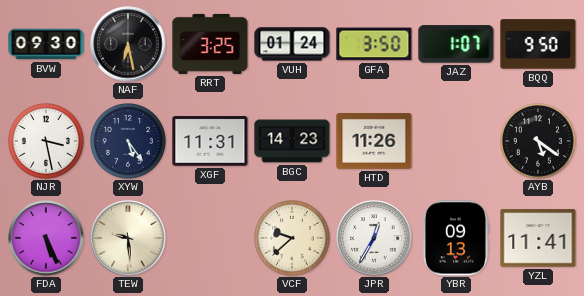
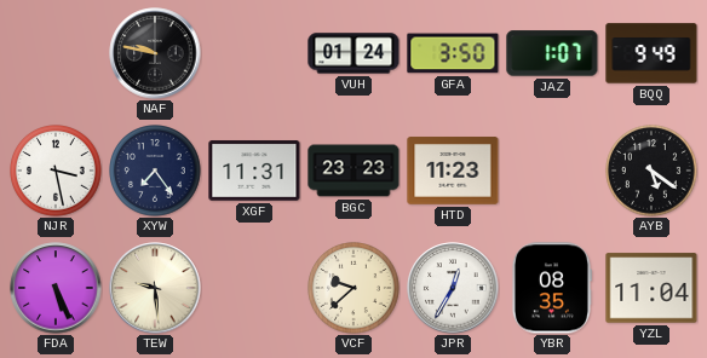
BVW: 09:30 -> none (46, 44)
NAF: 6:28 -> 9:47 (155, 53)
RRT: 3:25 -> none (210, 44)
BQQ: 9:50 -> 9:49 (651, 53)
XYW: 5:24 -> 7:24 (156, 172)
BGC: 14:23 -> 23:23 (353, 171)
HTD: 11:26 -> 11:23 (453, 171)
YBR: 09:13 -> 08:35 (551, 288)
YZL: 11:41 -> 11:04 (651, 288)
